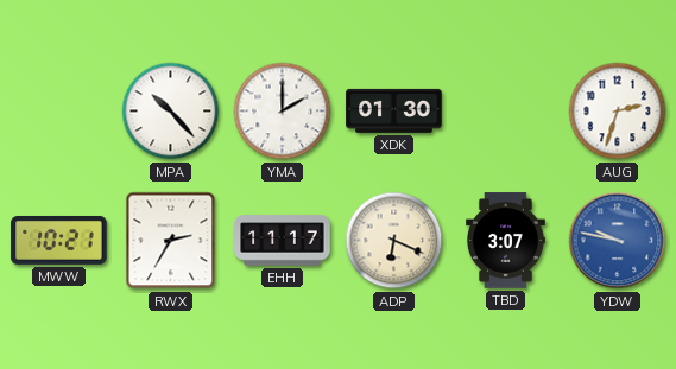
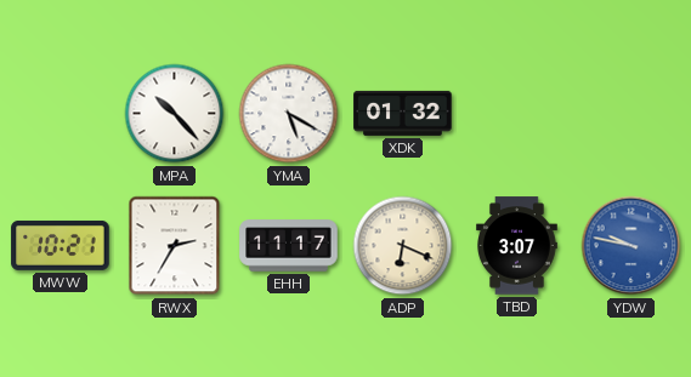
YMA: 2:00 -> 5:20 (289, 114)
XDK: 01:30 -> 01:32 (403, 113)
AUG: 2:33 -> none (618, 112)
